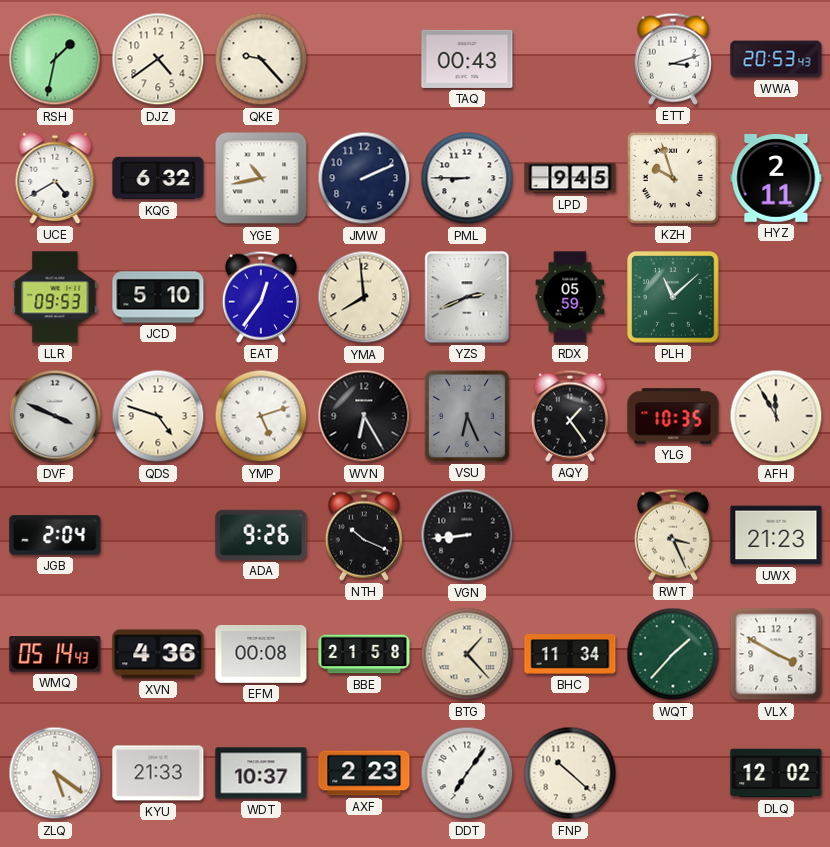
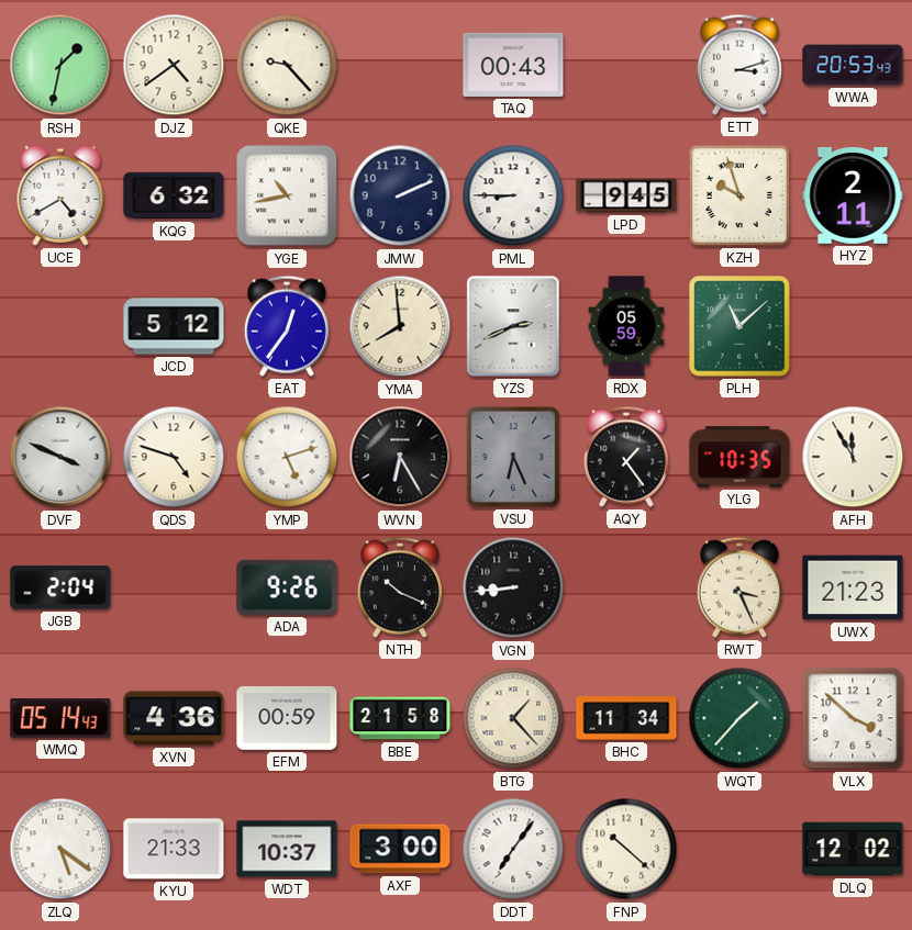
LLR: 09:53 -> none (55, 297)
JCD: 5:10 -> 5:12 (174, 326)
EFM: 00:08 -> 00:59 (287, 719)
VLX: 3:50 -> 3:52 (853, 718)
AXF: 2:23 -> 3:00 (400, 849)
